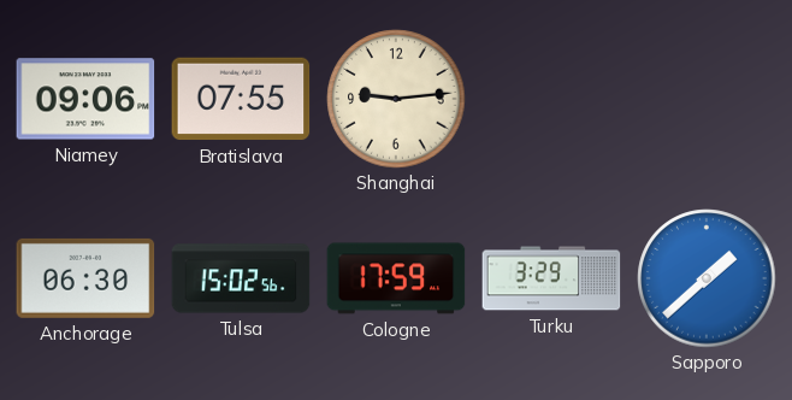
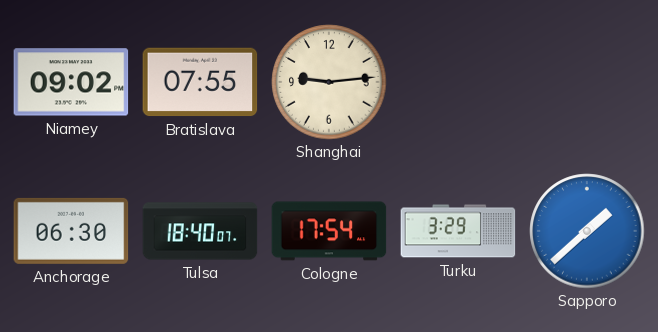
Niamey: 09:06 -> 09:02 (71, 82)
Tulsa: 15:02 -> 18:40 (200, 231)
Cologne: 17:59 -> 17:54 (329, 231)
